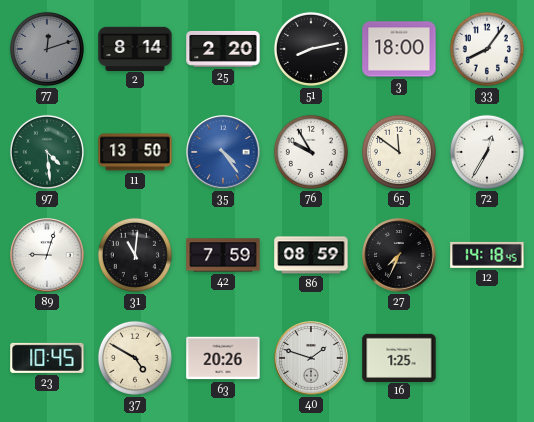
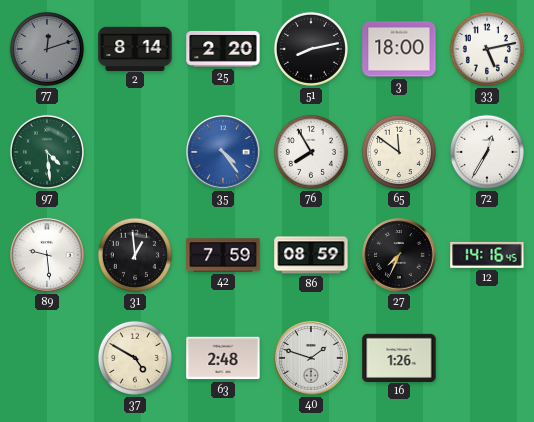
33: 8:06 -> 5:13 (487, 49)
11: 13:50 -> none (135, 152)
76: 9:55 -> 7:55 (311, 152)
89: 9:03 -> 9:29 (47, 255)
31: 11:01 -> 12:59 (135, 255)
12: 14:18 -> 14:16 (487, 255)
23: 10:45 -> none (47, 358)
63: 20:26 -> 2:48 (223, 358)
16: 1:25 -> 1:26 (399, 357)
